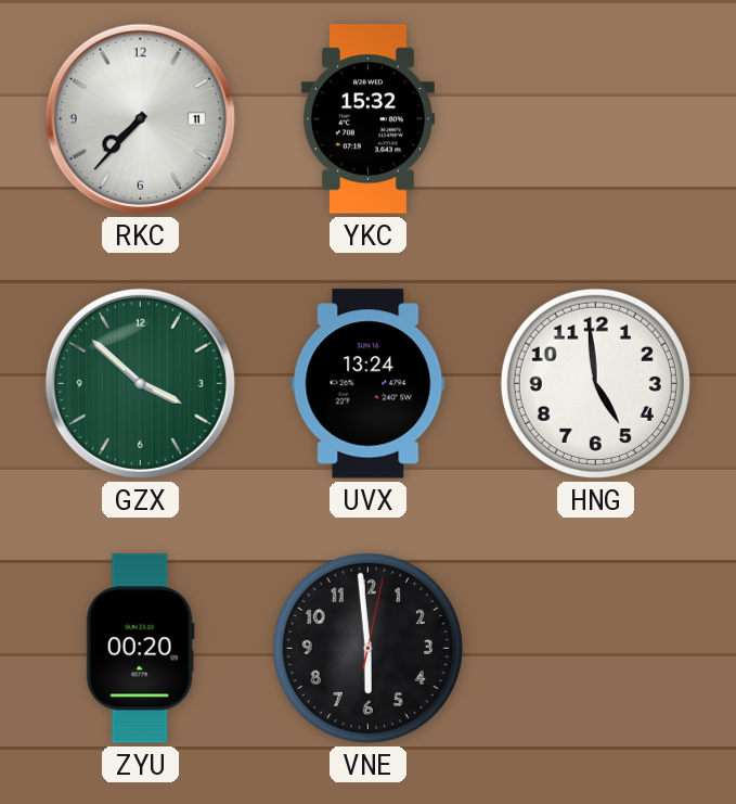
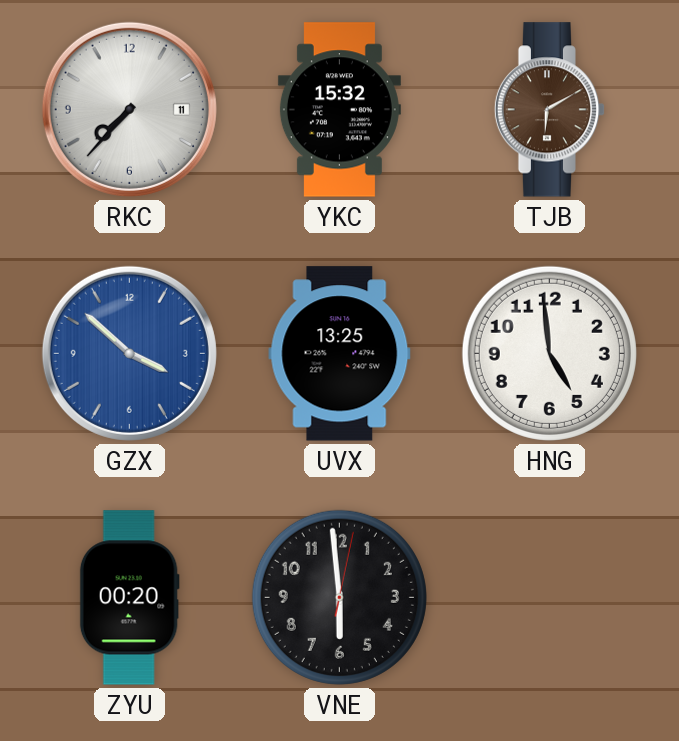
TJB: none -> 6:10 (550, 110)
GZX dial: green -> blue (129, 353)
UVX: 13:24 -> 13:25 (340, 354)
